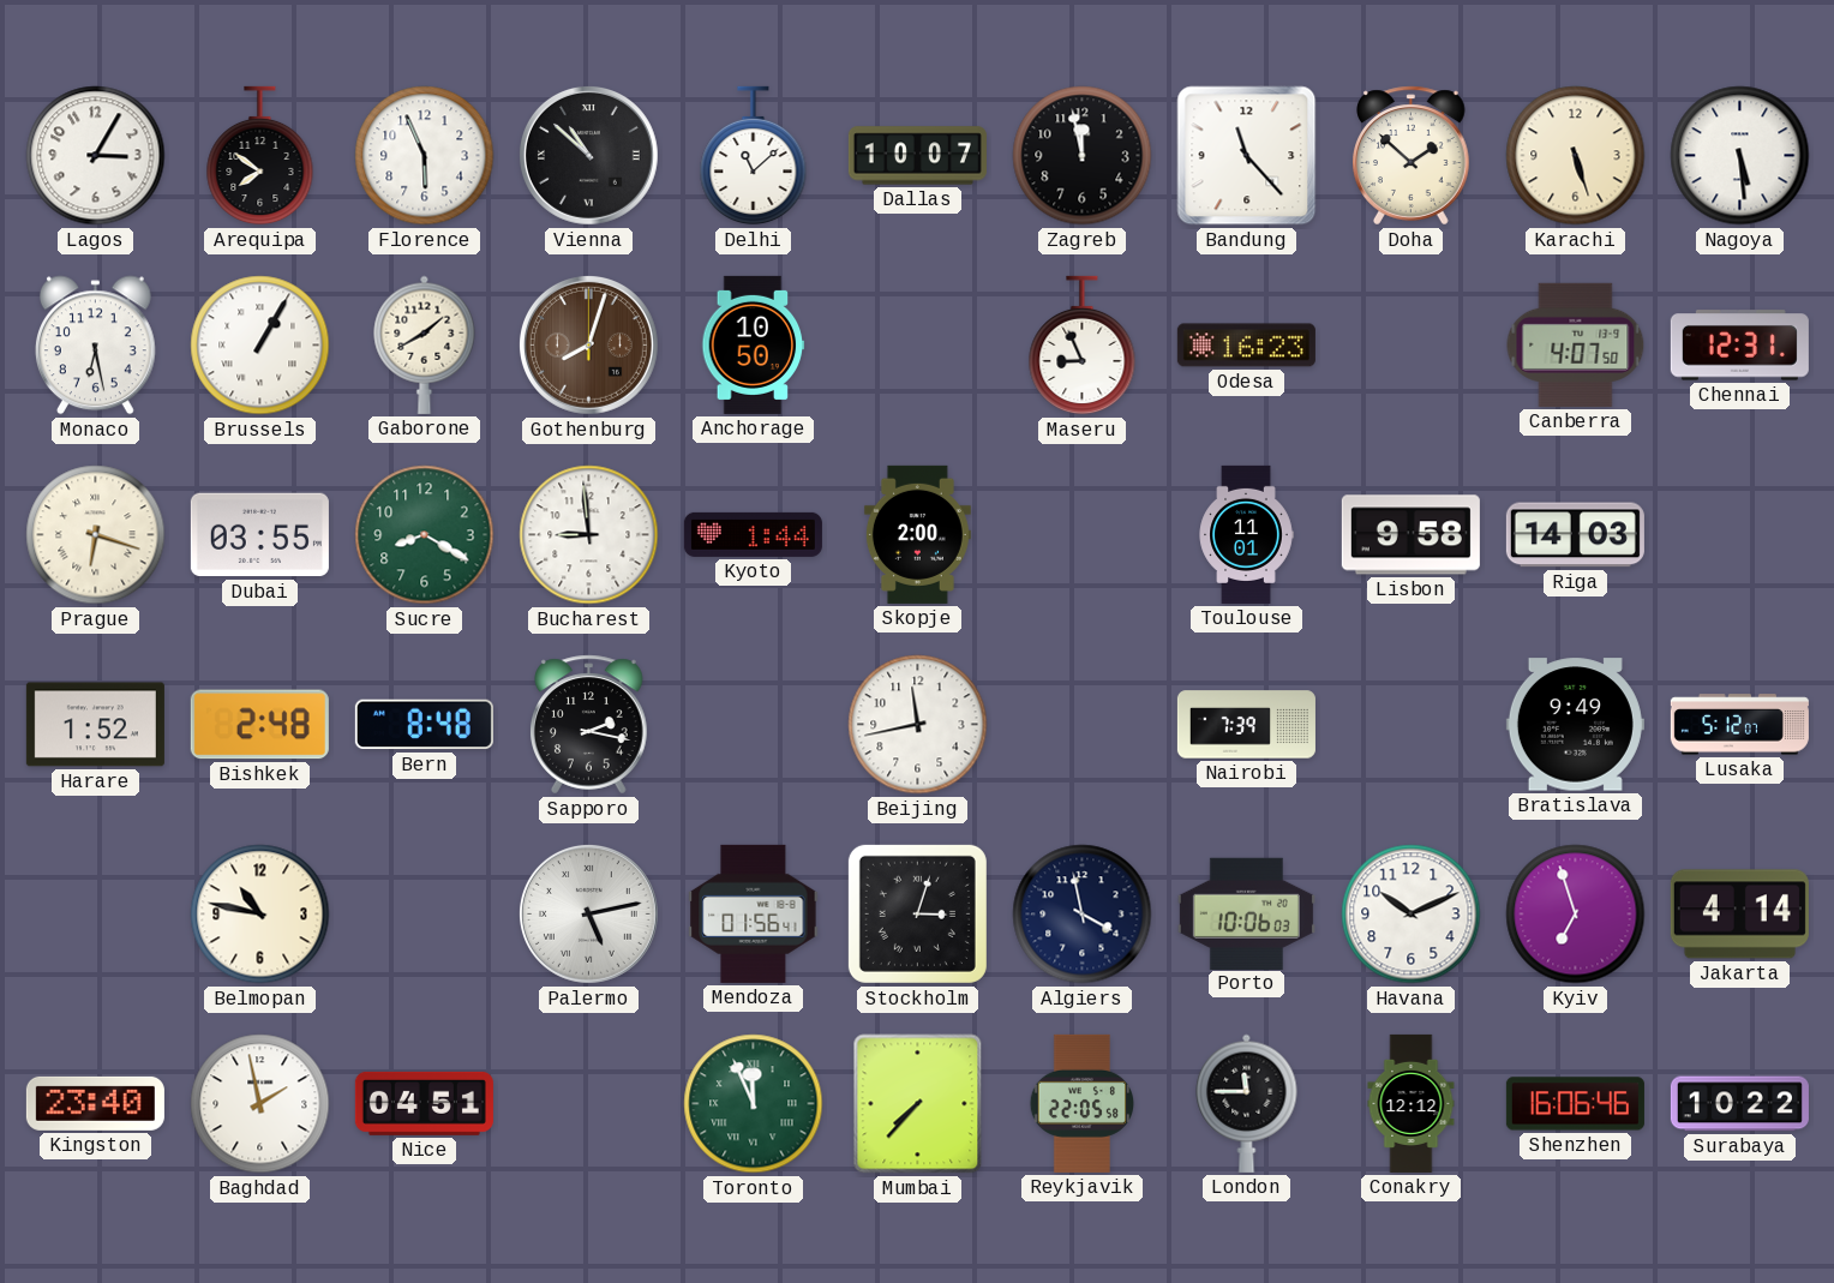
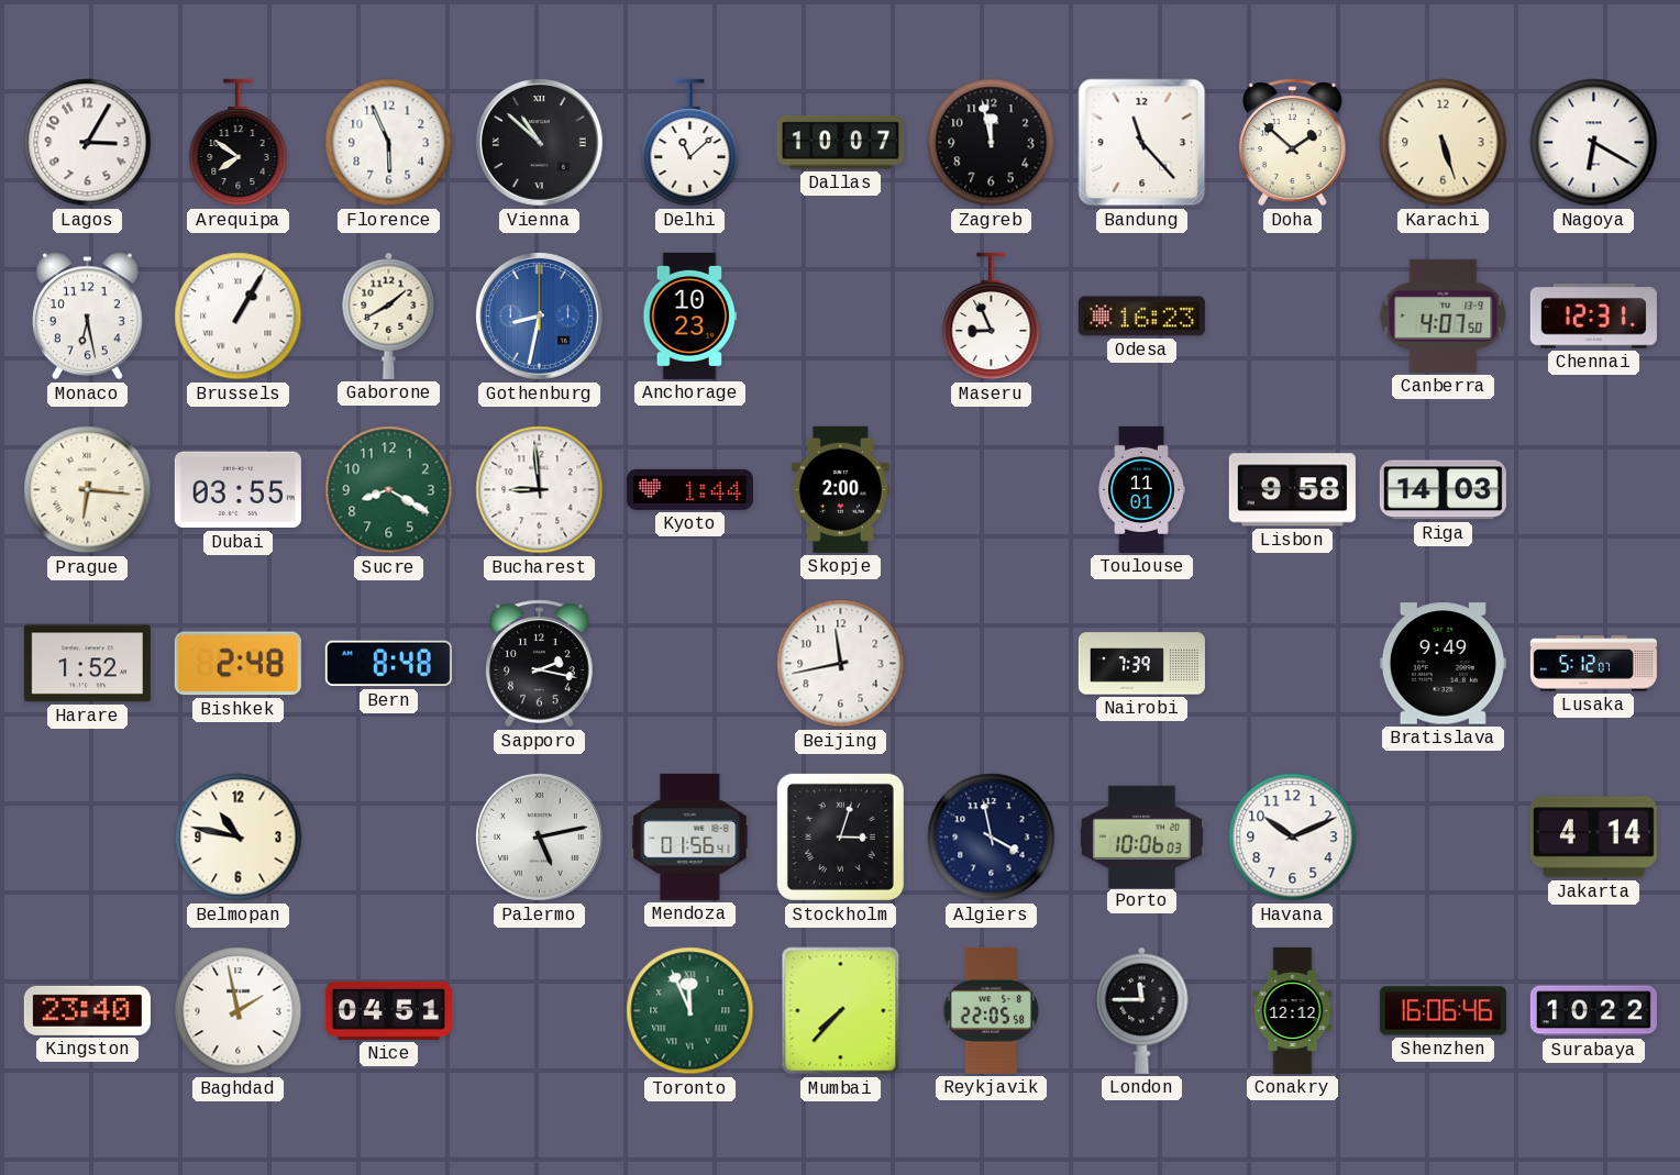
Nagoya: 5:29 -> 6:20 (1594, 143)
Gothenburg: 8:03 -> 8:32 (539, 315)
Gothenburg dial: brown -> blue (539, 315)
Anchorage: 10:50 -> 10:23 (690, 315)
Prague: 6:18 -> 6:16 (88, 490)
Kyiv: 6:57 -> none (1576, 915)
